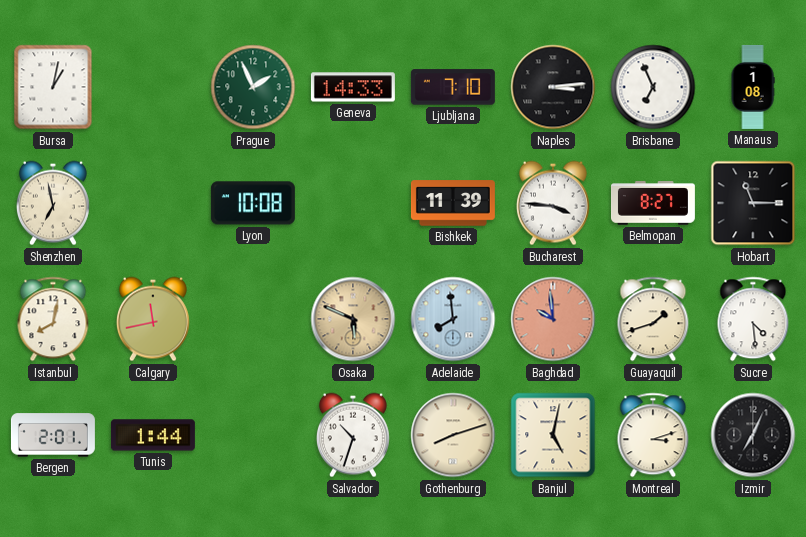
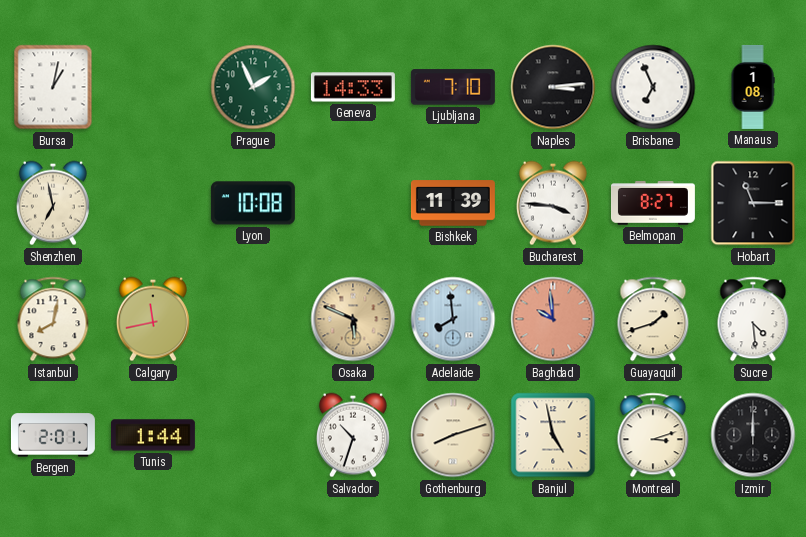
Banjul: 5:02 -> 4:58 (553, 435)
Izmir: 7:04 -> 12:00 (753, 435)
